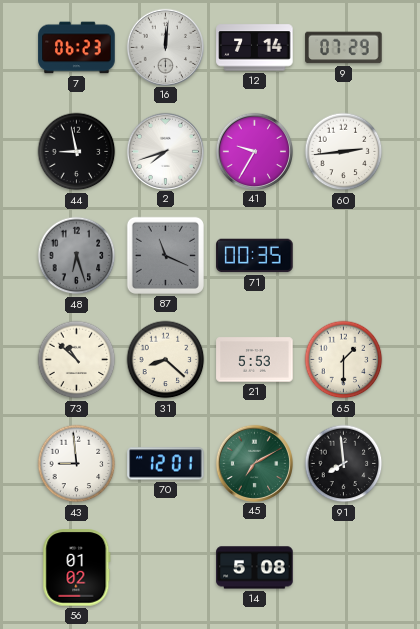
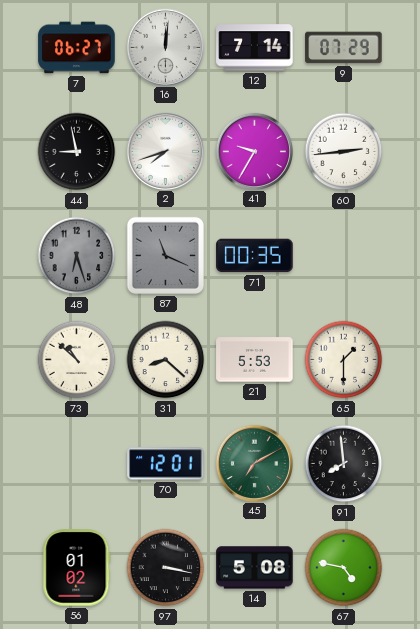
7: 06:23 -> 06:27 (77, 48)
43: 8:59 -> none (77, 464)
97: none -> 3:17 (166, 568)
67: none -> 4:47 (344, 568)
